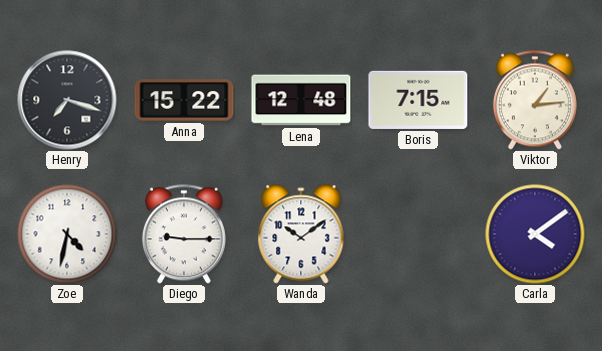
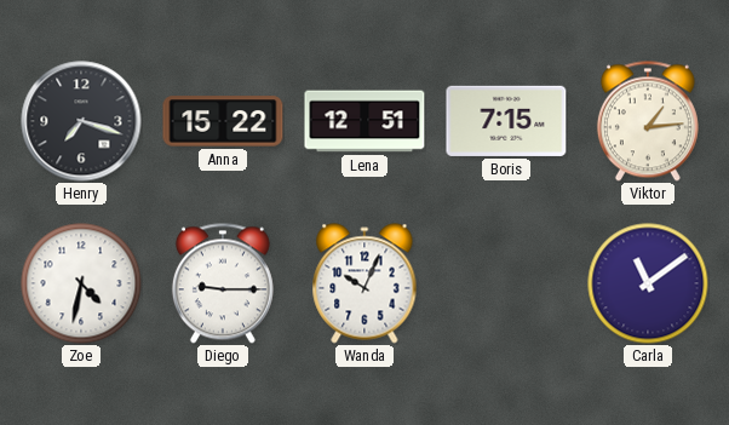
Lena: 12:48 -> 12:51 (364, 121)
Wanda: 10:09 -> 10:04 (364, 283)
Carla: 4:09 -> 11:09 (648, 283)
